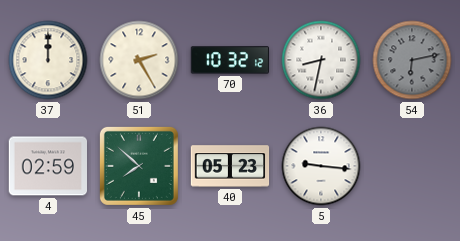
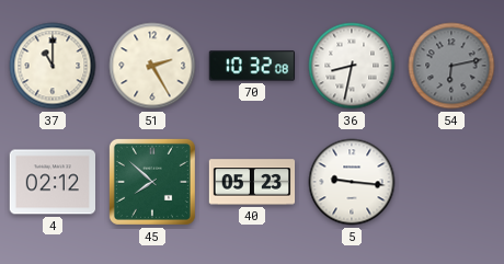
37: 12:00 -> 11:00 (53, 66)
70: 10:32:12 -> 10:32:08 (251, 66)
4: 02:59 -> 02:12 (53, 182)
